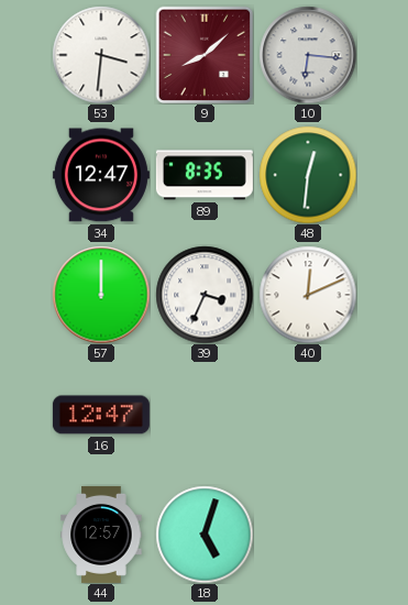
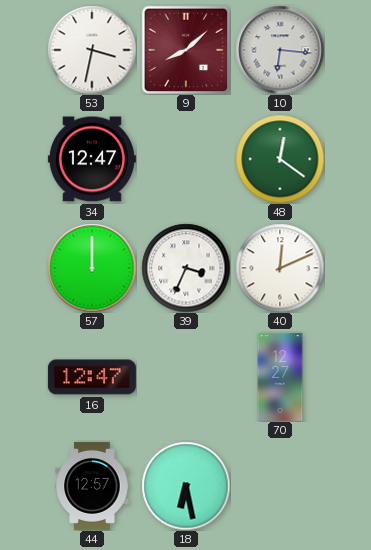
53: 3:31 -> 3:32 (92, 50)
89: 8:35 -> none (205, 175)
48: 12:31 -> 12:21 (280, 159)
70: none -> 12:27 (280, 377)
18: 5:03 -> 6:28 (186, 486)
